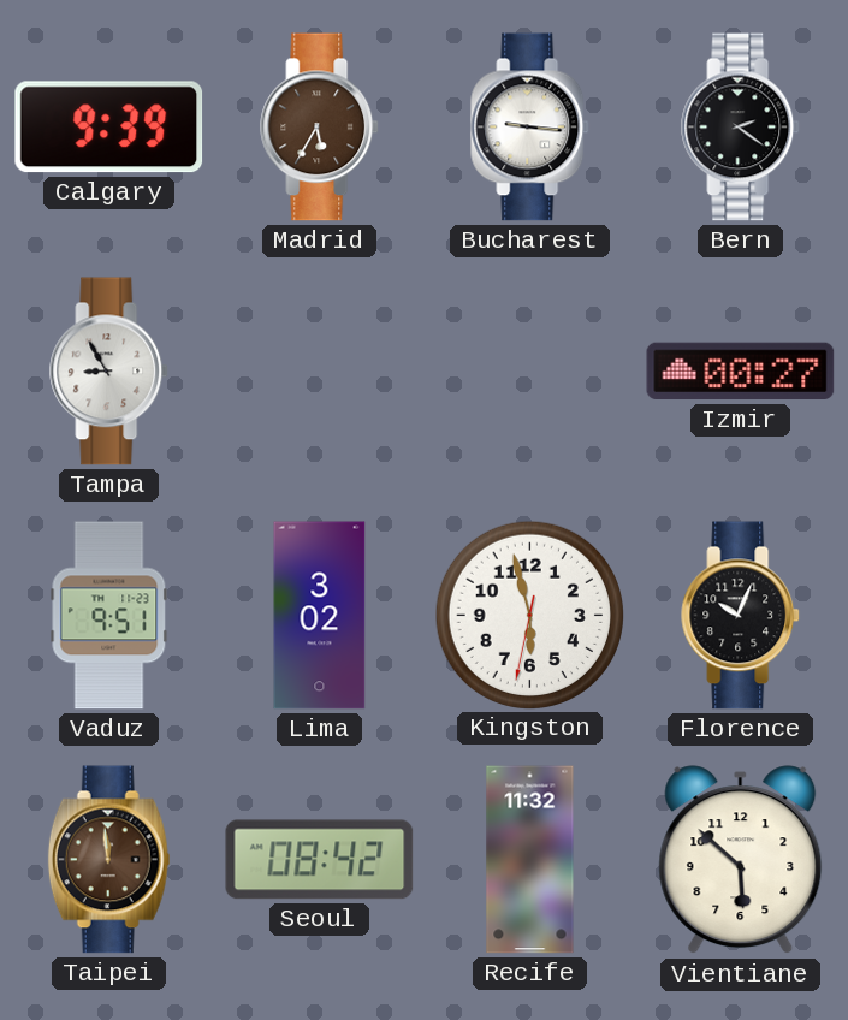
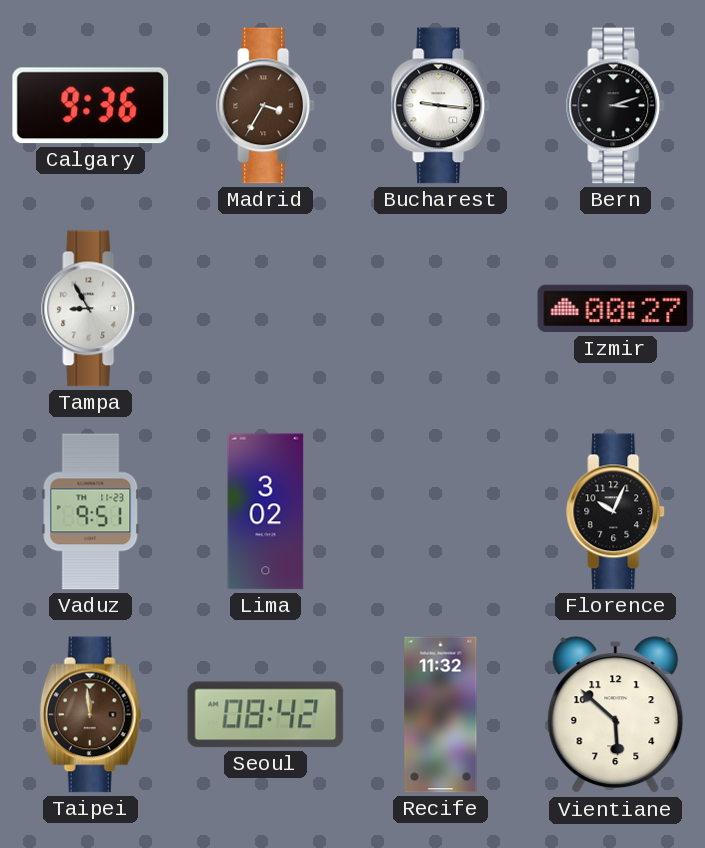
Calgary: 9:39 -> 9:36 (91, 106)
Madrid: 5:35 -> 3:35 (266, 106)
Bern: 2:21 -> 3:12 (616, 106)
Kingston: 5:57 -> none (529, 615)
